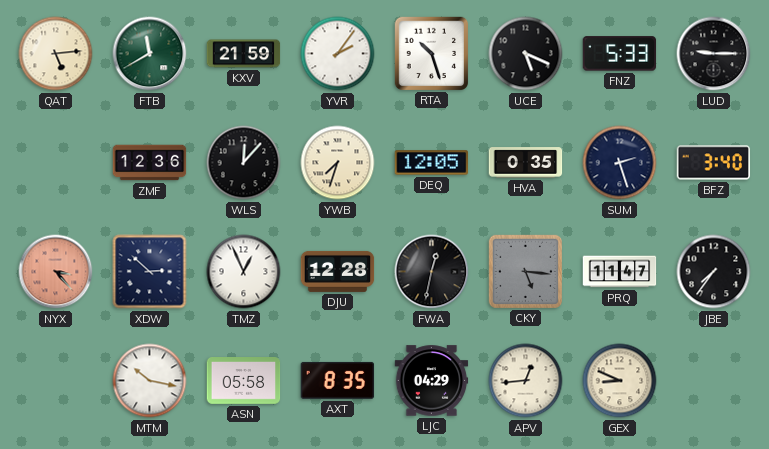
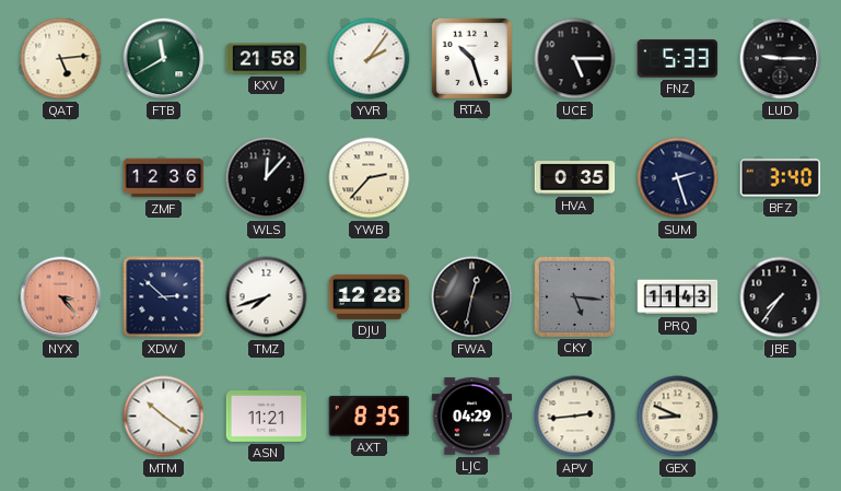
KXV: 21:59 -> 21:58 (267, 59)
UCE: 5:19 -> 5:15 (575, 59)
YWB: 7:33 -> 2:37 (370, 178)
DEQ: 12:05 -> none (432, 163)
TMZ: 12:56 -> 7:42 (267, 297)
PRQ: 11:47 -> 11:43 (678, 297)
MTM: 10:17 -> 10:21 (164, 417)
ASN: 05:58 -> 11:21 (267, 417)
APV: 12:44 -> 2:44 (575, 417)
